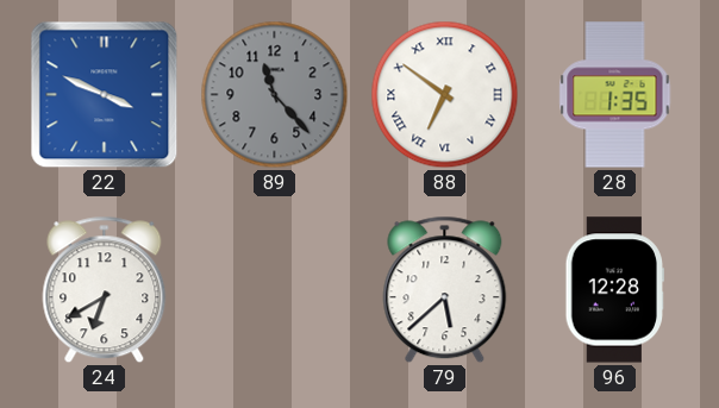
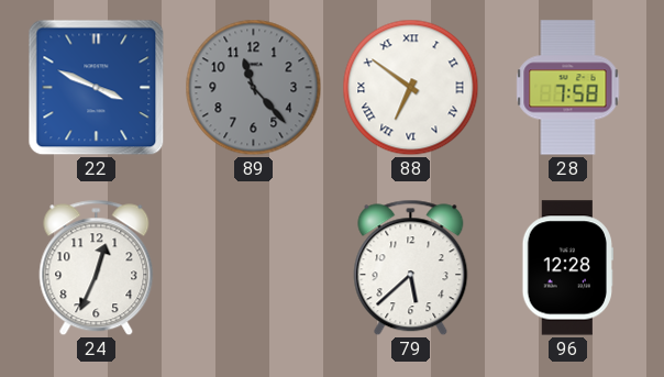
28: 1:35 -> 7:58 (568, 88)
24: 6:40 -> 12:34 (97, 268)
